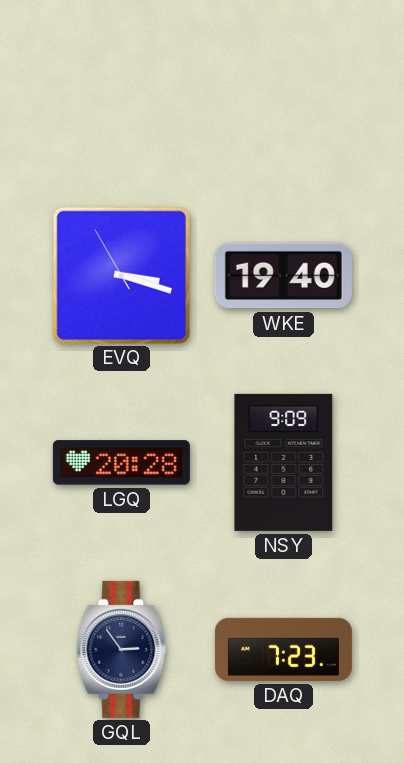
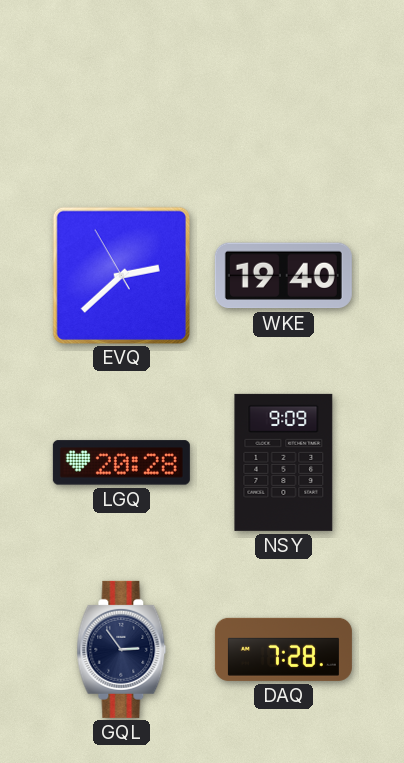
EVQ: 3:17 -> 2:37 (121, 275)
DAQ: 7:23 -> 7:28 (283, 649)
